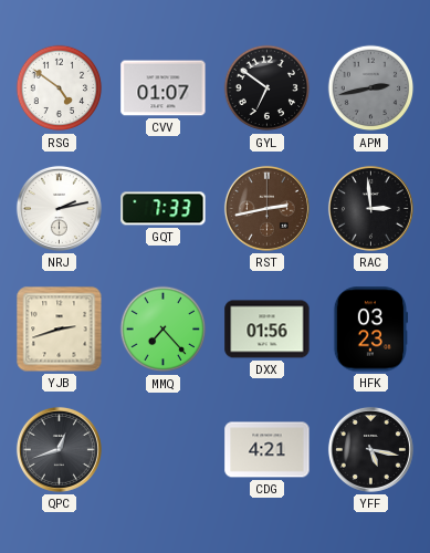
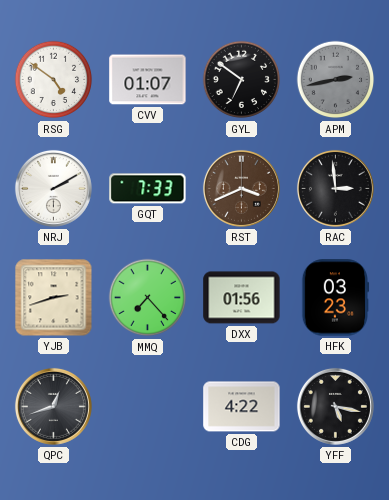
NRJ: 2:13 -> 2:10 (53, 188)
RST: 2:43 -> 3:41 (241, 188)
CDG: 4:21 -> 4:22 (242, 407)
